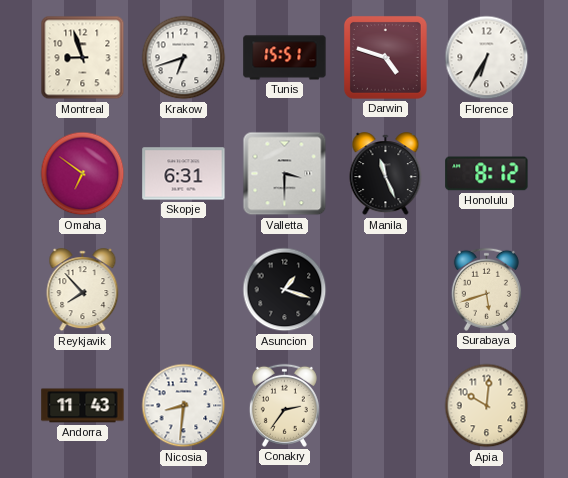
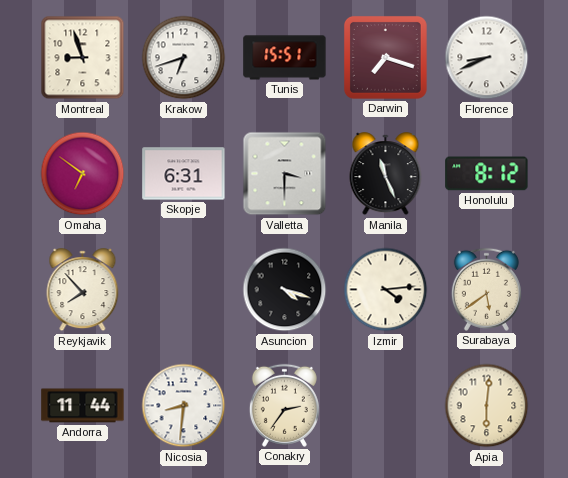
Darwin: 4:48 -> 7:18 (385, 57)
Florence: 6:35 -> 8:41 (487, 58)
Asuncion: 1:18 -> 4:18 (285, 290)
Izmir: none -> 4:14 (386, 290)
Surabaya: 5:42 -> 5:39 (486, 289)
Andorra: 11:43 -> 11:44 (83, 406)
Apia: 10:01 -> 6:01 (487, 406)
